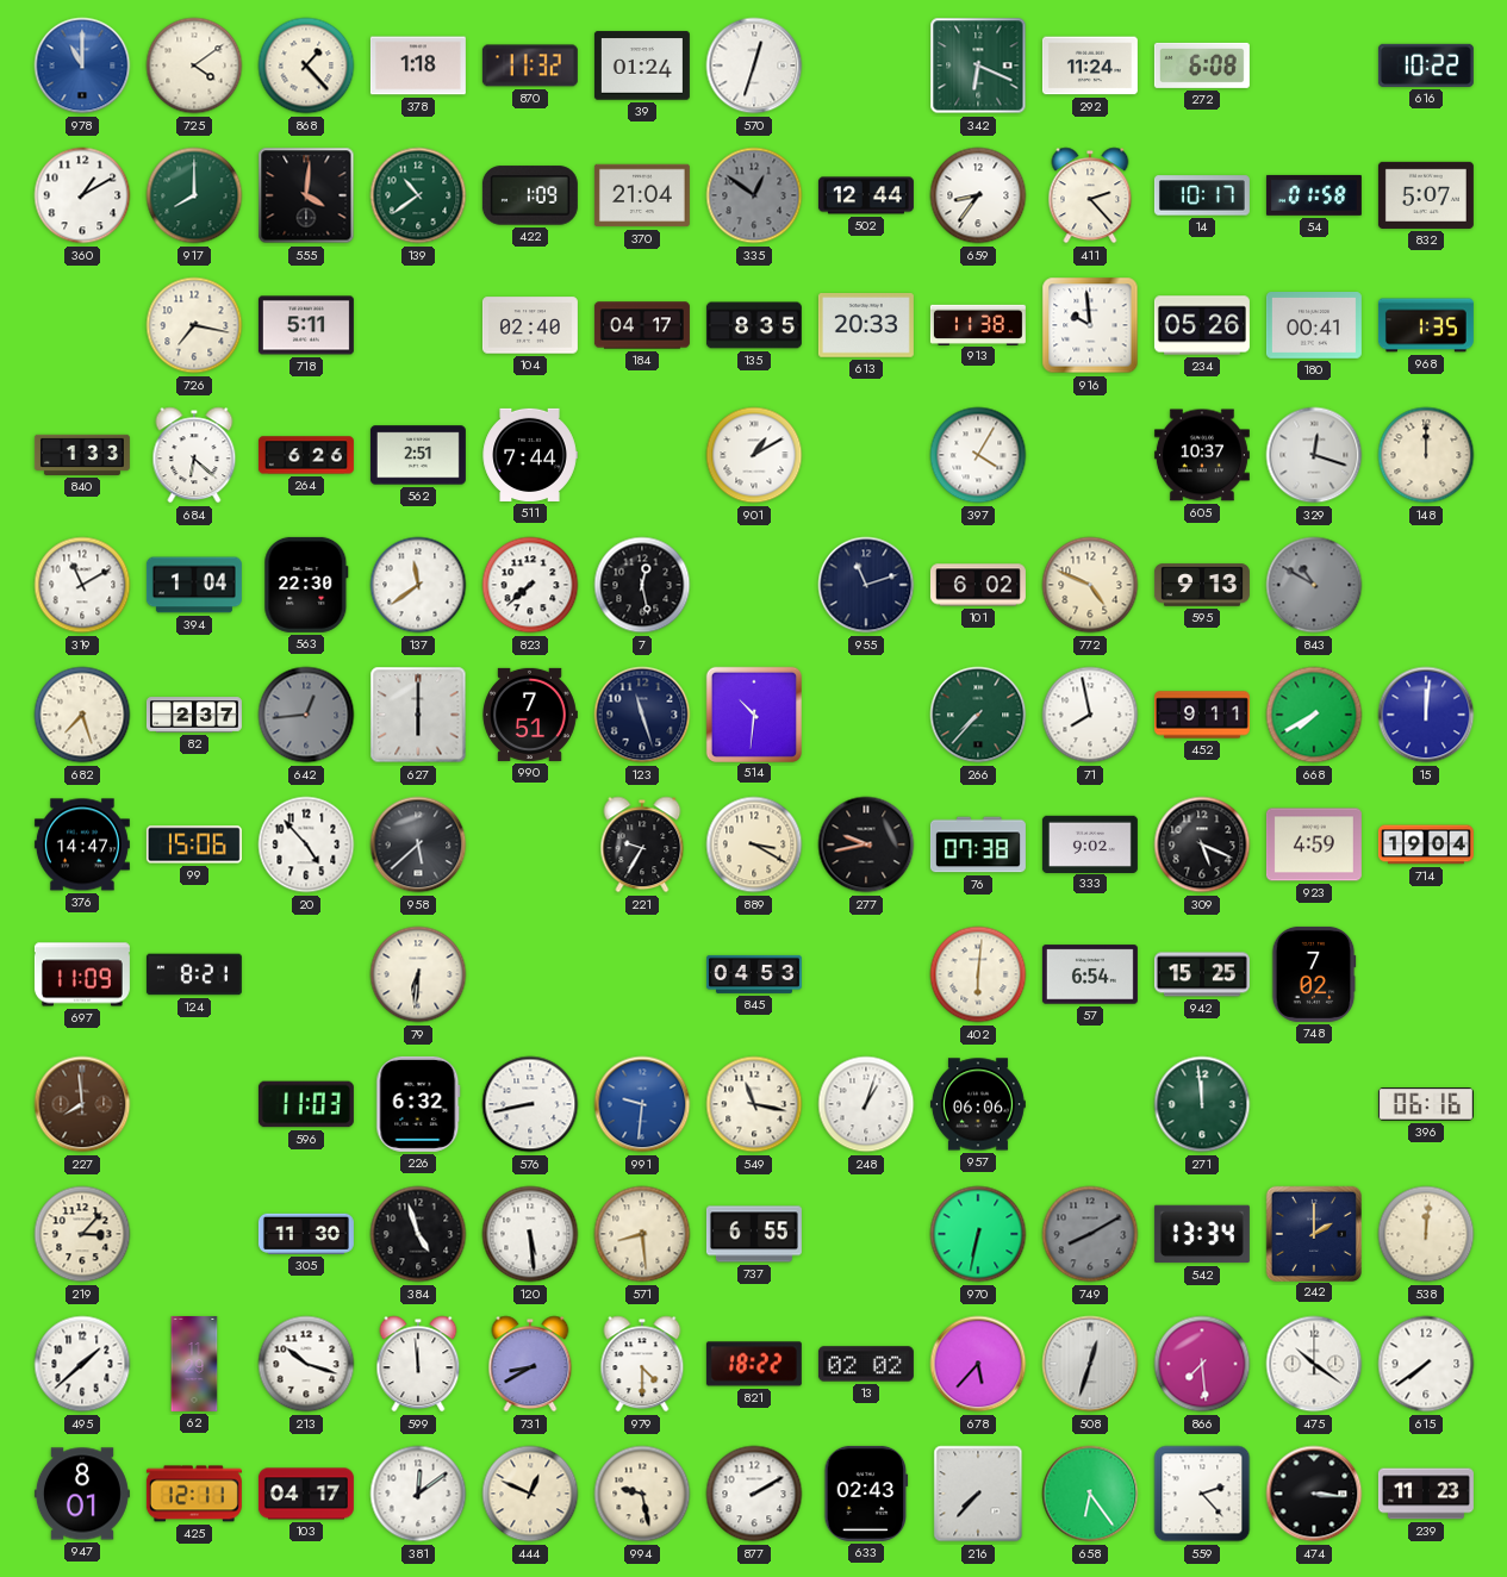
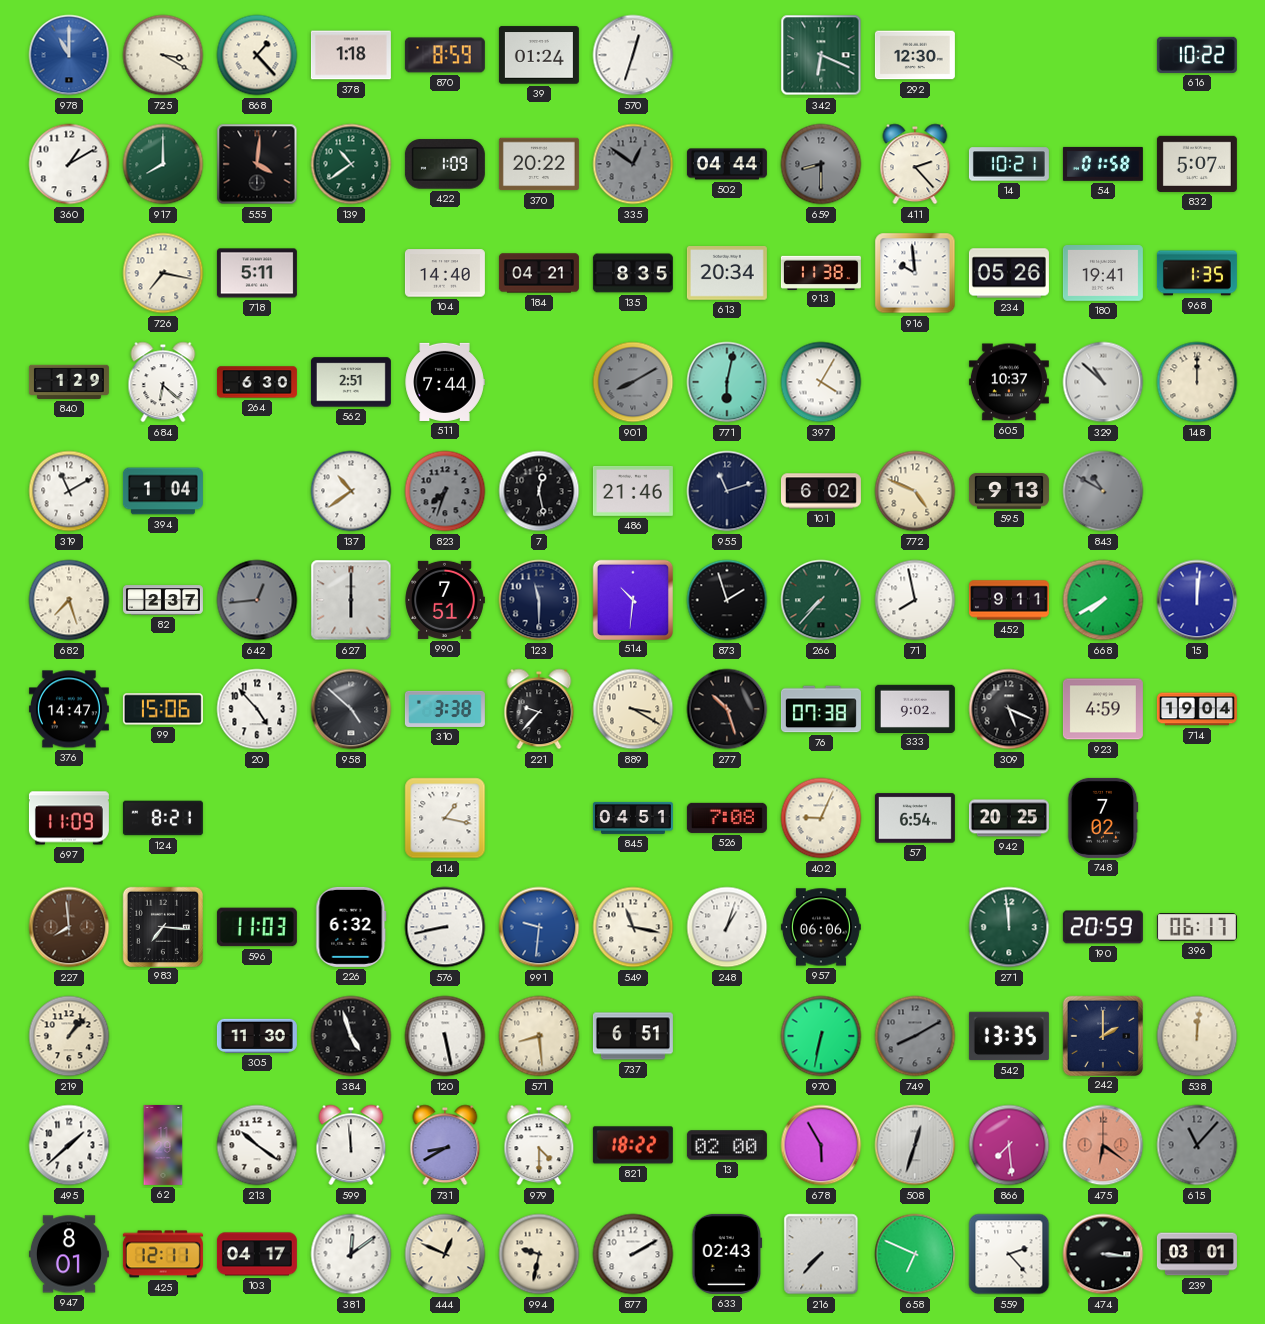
725: 4:09 -> 3:20 (163, 55)
870: 11:32 -> 8:59 (445, 55)
292: 11:24 -> 12:30 (915, 55)
272: 6:08 -> none (1202, 66)
370: 21:04 -> 20:22 (539, 164)
502: 12:44 -> 04:44 (727, 164)
659: 8:36 -> 8:30 (821, 164)
659 dial: white -> grey (821, 164)
14: 10:17 -> 10:21 (1009, 164)
104: 02:40 -> 14:40 (445, 273)
184: 04:17 -> 04:21 (539, 273)
613: 20:33 -> 20:34 (727, 273)
180: 00:41 -> 19:41 (1103, 274)
840: 1:33 -> 1:29 (69, 382)
264: 6:26 -> 6:30 (257, 382)
901: 1:10 -> 8:10 (633, 382)
901 dial: white -> grey (633, 382)
771: none -> 6:02 (727, 382)
329: 12:18 -> 10:52 (1103, 382)
563: 22:30 -> none (306, 585)
137: 11:39 -> 10:39 (351, 491)
823: 7:38 -> 7:33 (445, 491)
823 dial: white -> grey (445, 491)
486: none -> 21:46 (633, 491)
123: 11:27 -> 11:30 (539, 600)
873: none -> 1:57 (727, 600)
958: 5:38 -> 4:52 (351, 709)
310: none -> 3:38 (445, 709)
221: 9:35 -> 9:37 (539, 709)
277: 9:43 -> 10:27 (727, 709)
79: 6:31 -> none (418, 974)
414: none -> 1:17 (445, 818)
845: 04:53 -> 04:51 (633, 818)
526: none -> 7:08 (727, 818)
402: 6:01 -> 9:04 (821, 818)
942: 15:25 -> 20:25 (1009, 818)
983: none -> 7:16 (162, 926)
190: none -> 20:59 (1103, 927)
396: 06:16 -> 06:17 (1197, 927)
219: 3:07 -> 1:07 (69, 1036)
120: 5:29 -> 5:28 (445, 1036)
737: 6:55 -> 6:51 (633, 1036)
542: 13:34 -> 13:35 (1009, 1036)
213: 10:18 -> 10:21 (257, 1145)
13: 02:02 -> 02:00 (727, 1145)
678: 5:37 -> 5:55 (821, 1145)
475: 10:21 -> 6:21 (1103, 1145)
475 dial: white -> salmon (1103, 1145)
615: 7:39 -> 11:07 (1197, 1145)
615 dial: white -> grey (1197, 1145)
994: 9:28 -> 9:32 (539, 1254)
658: 6:24 -> 6:49 (915, 1254)
239: 11:23 -> 03:01 (1197, 1254)
